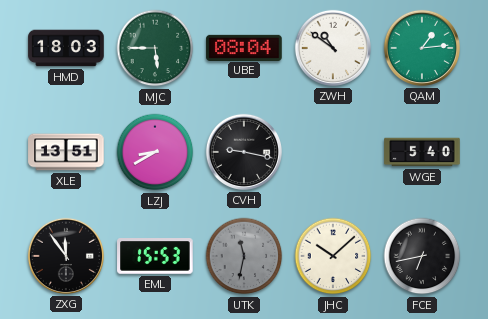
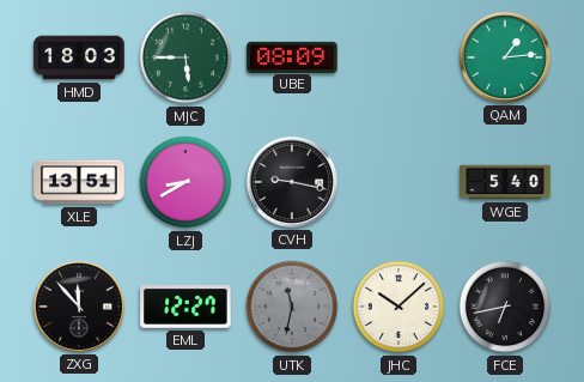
UBE: 08:04 -> 08:09 (292, 56)
ZWH: 10:51 -> none (333, 48)
ZXG: 11:54 -> 11:53 (79, 307)
EML: 15:53 -> 12:27 (185, 308)
